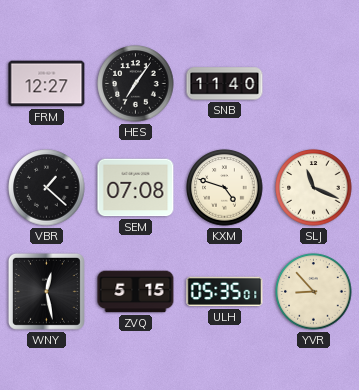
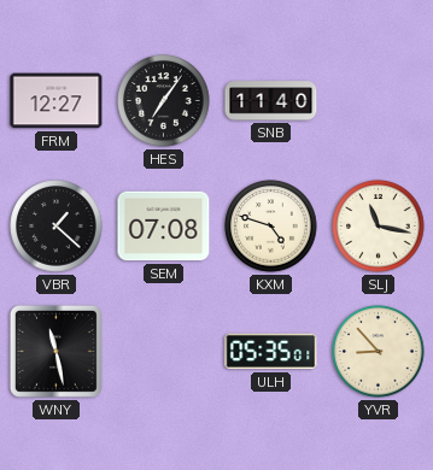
SLJ: 11:19 -> 11:17 (379, 227)
WNY: 12:28 -> 11:28 (55, 351)
ZVQ: 5:15 -> none (136, 292)
